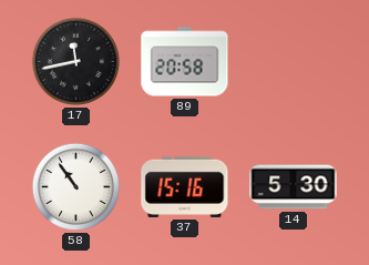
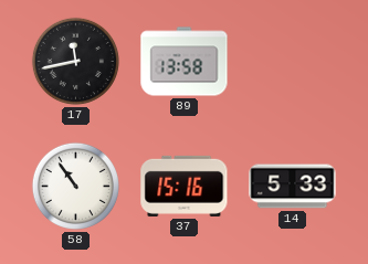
89: 20:58 -> 13:58 (185, 62)
14: 5:30 -> 5:33 (293, 187)
